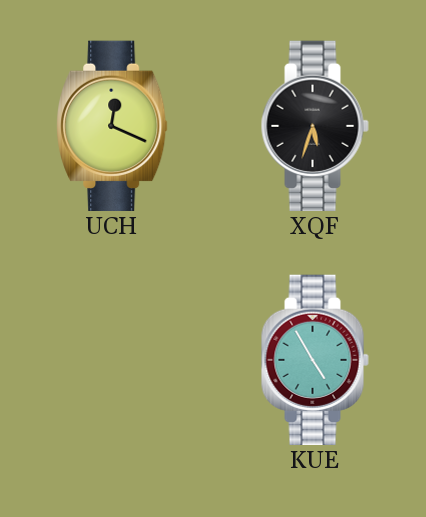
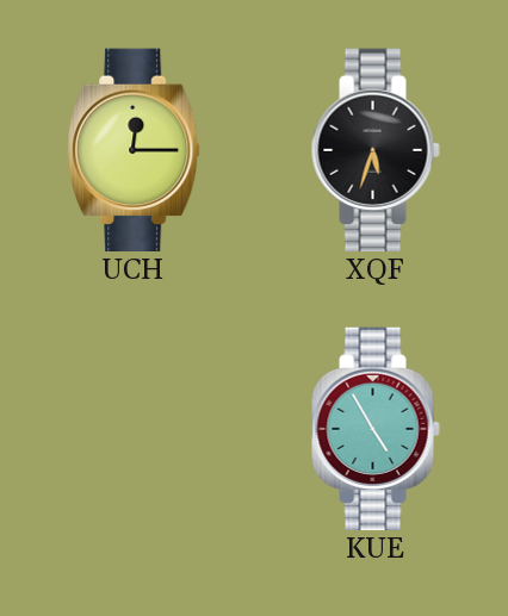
UCH: 12:19 -> 12:15 (134, 149)
